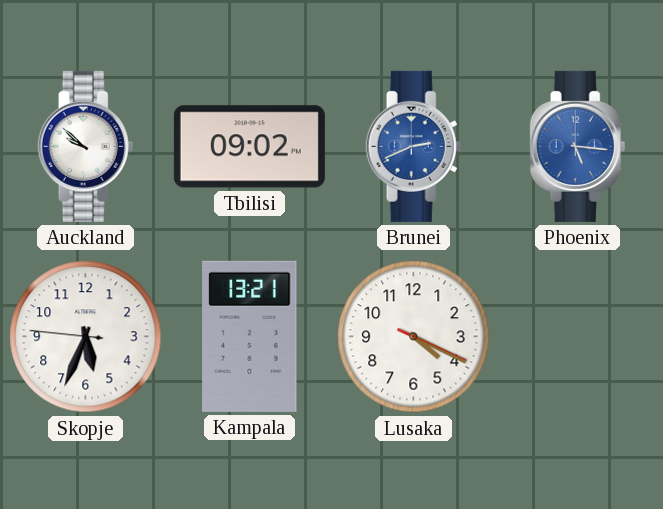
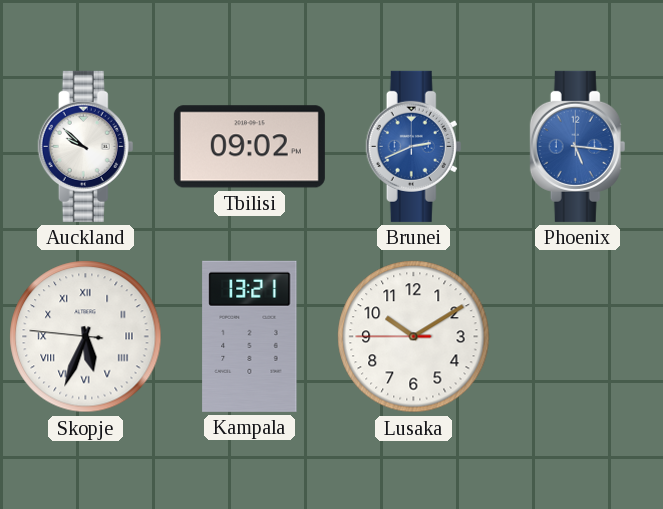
Skopje numerals: Arabic -> Roman (86, 337)
Lusaka: 4:19 -> 10:09 (414, 337)
